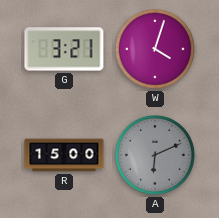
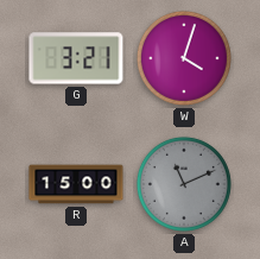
A: 6:11 -> 11:11 (184, 184)
